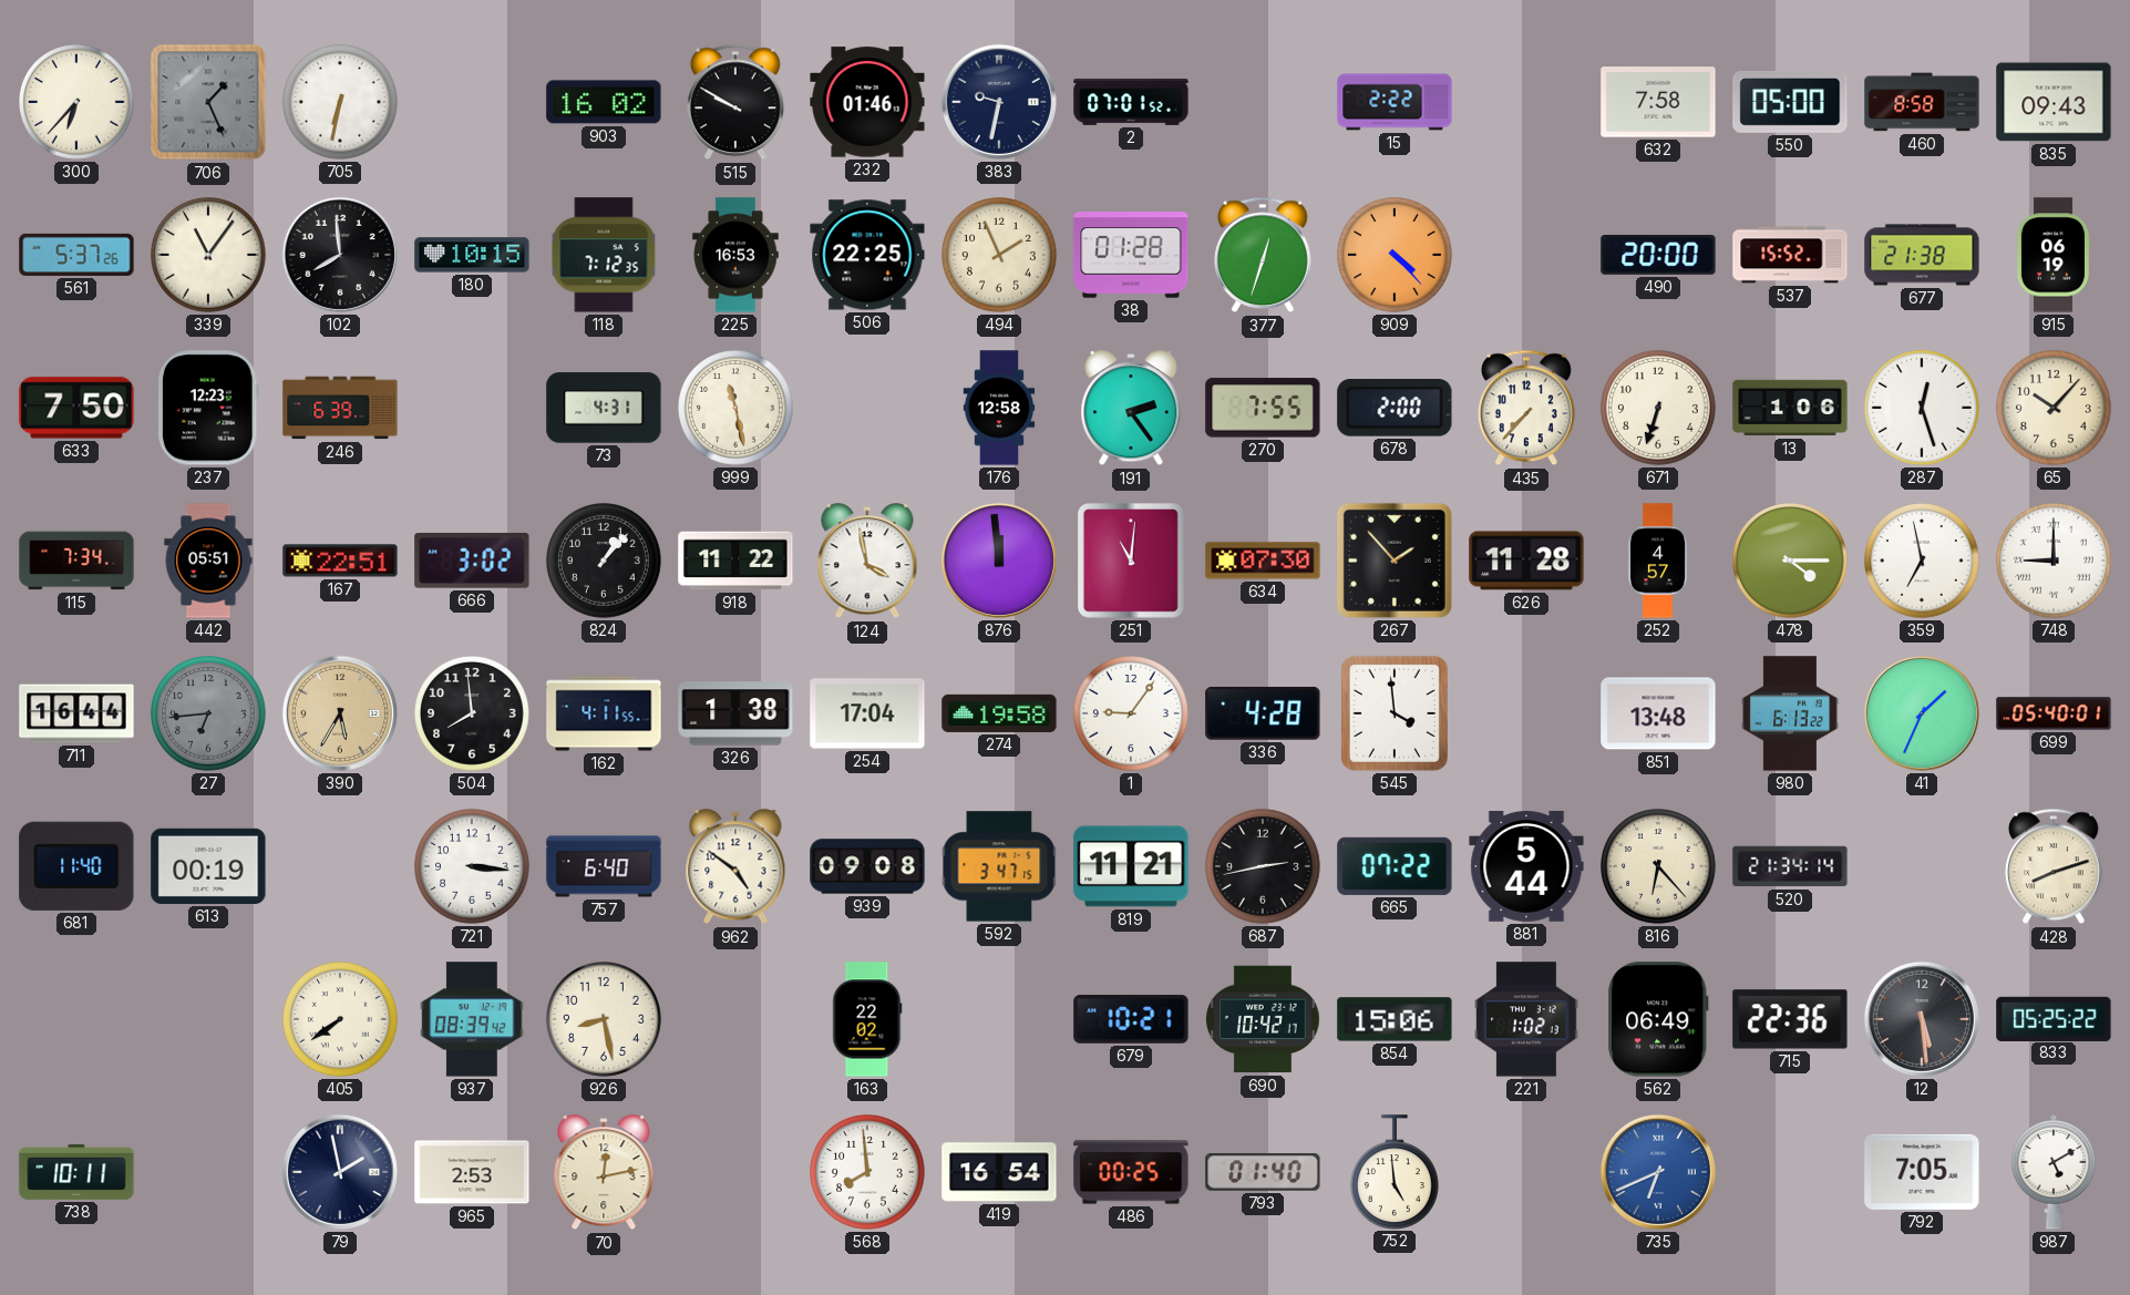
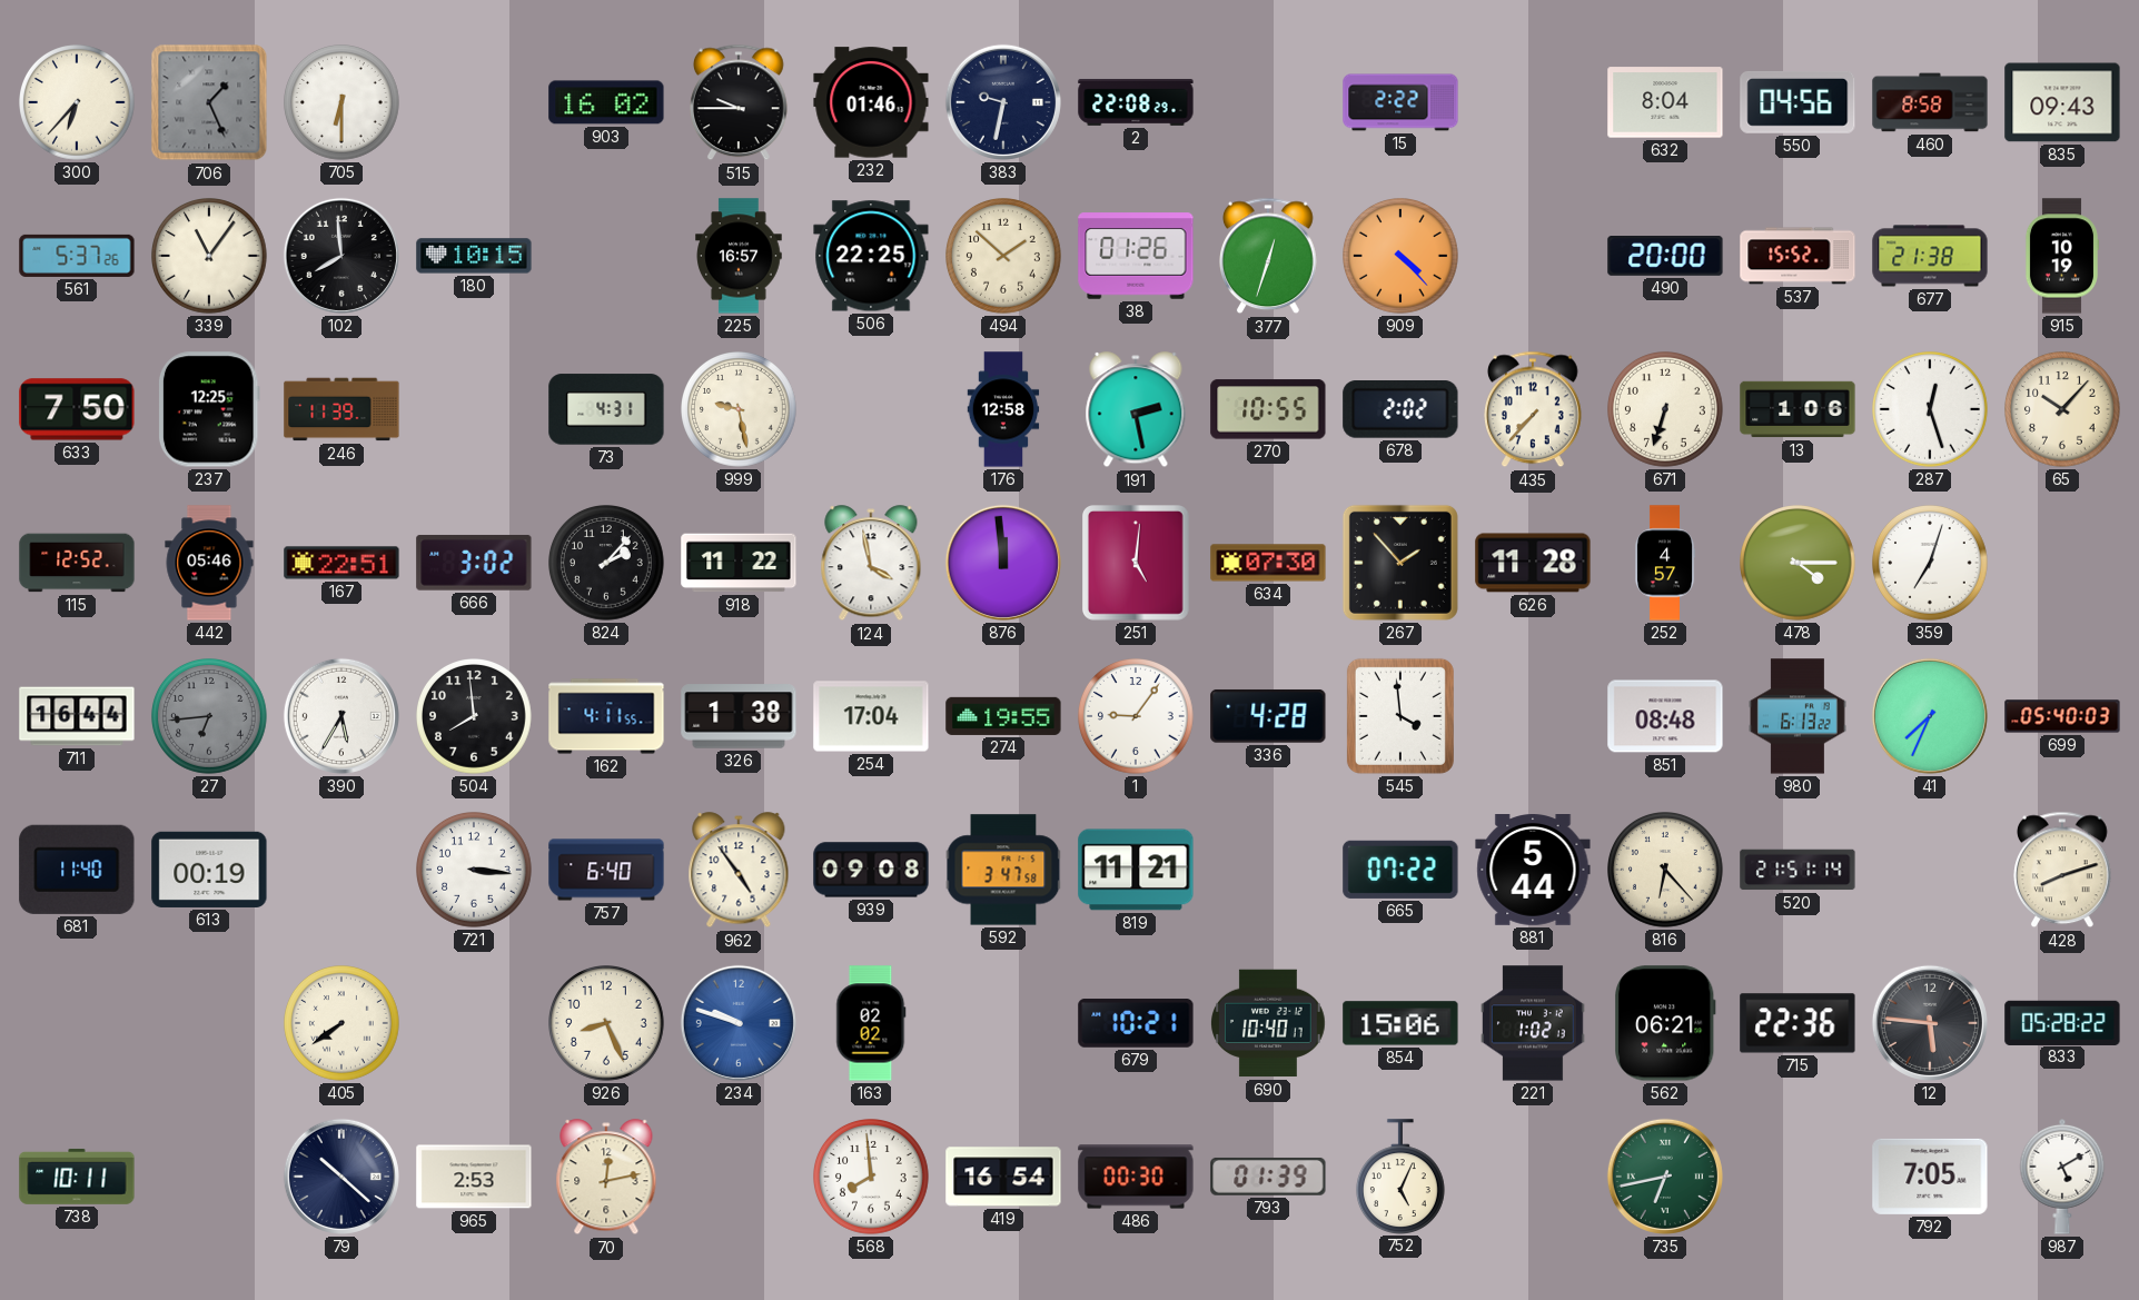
705: 6:32 -> 6:30 (343, 103)
515: 9:50 -> 9:45 (740, 102)
2: 07:01 -> 22:08 (1136, 102)
632: 7:58 -> 8:04 (1665, 102)
550: 05:00 -> 04:56 (1798, 102)
118: 7:12 -> none (604, 255)
225: 16:53 -> 16:57 (739, 256)
494: 1:56 -> 1:52 (1004, 257)
38: 01:28 -> 01:26 (1136, 256)
915: 06:19 -> 10:19 (2061, 256)
237: 12:23 -> 12:25 (209, 409)
246: 6:39 -> 11:39 (341, 409)
999: 11:28 -> 9:28 (740, 410)
191: 2:24 -> 2:28 (1136, 410)
270: 7:55 -> 10:55 (1268, 409)
678: 2:00 -> 2:02 (1400, 410)
115: 7:34 -> 12:52 (77, 563)
442: 05:51 -> 05:46 (209, 563)
824: 1:07 -> 2:07 (607, 564)
251: 11:01 -> 5:01 (1137, 564)
359: 6:58 -> 7:03 (1931, 564)
748: 9:00 -> none (2055, 562)
390 dial: champagne -> white (341, 716)
274: 19:58 -> 19:55 (1003, 716)
851: 13:48 -> 08:48 (1665, 716)
41: 1:34 -> 7:34 (1930, 716)
699: 05:40:01 -> 05:40:03 (2062, 716)
962: 4:51 -> 4:54 (739, 871)
592: 3:47:15 -> 3:47:58 (1003, 870)
687: 2:43 -> none (1264, 867)
520: 21:34 -> 21:51 (1798, 870)
937: 08:39 -> none (472, 1019)
926: 8:28 -> 8:26 (607, 1024)
234: none -> 9:48 (739, 1023)
163: 22:02 -> 02:02 (871, 1023)
690: 10:42 -> 10:40 (1269, 1023)
562: 06:49 -> 06:21 (1666, 1023)
12: 5:29 -> 5:46 (1930, 1023)
833: 05:25 -> 05:28 (2062, 1022)
79: 1:58 -> 10:22 (341, 1177)
486: 00:25 -> 00:30 (1136, 1177)
793: 01:40 -> 01:39 (1268, 1177)
752: 4:59 -> 5:04 (1400, 1177)
735: 6:41 -> 6:43 (1665, 1177)
735 dial: blue -> green (1665, 1177)
